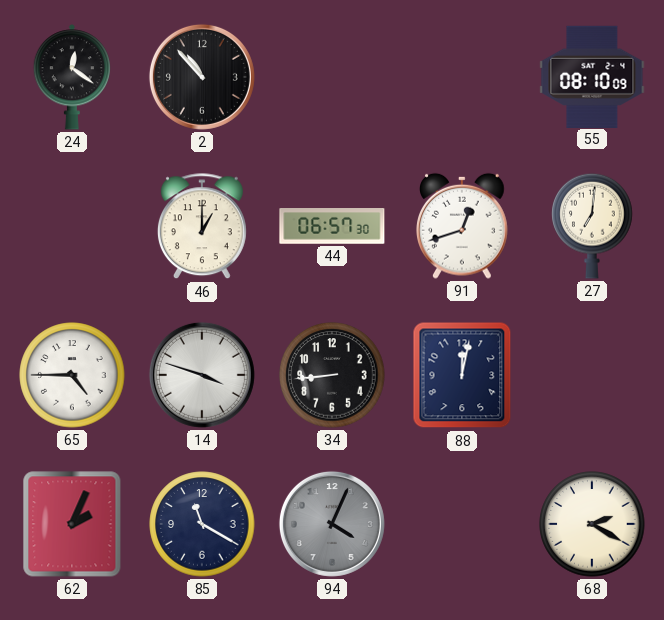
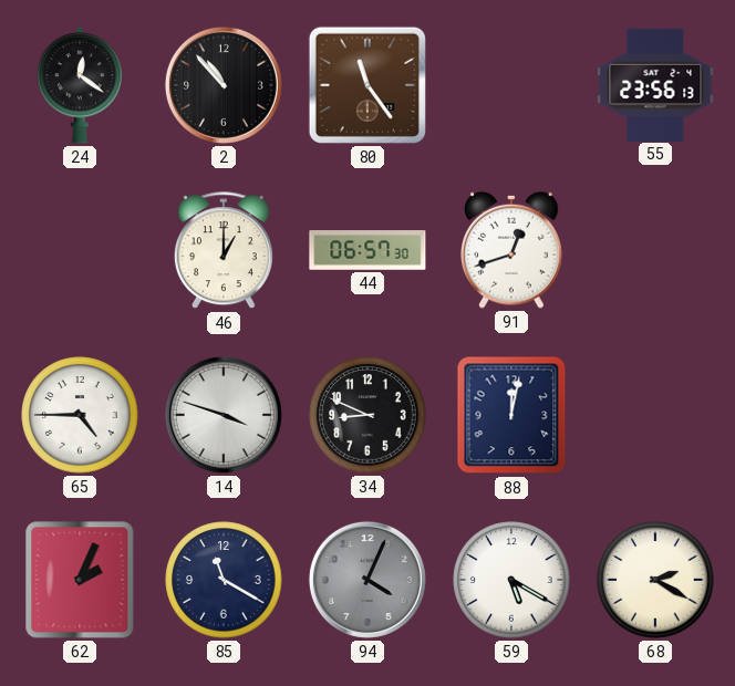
80: none -> 11:24 (367, 85)
55: 08:10 -> 23:56 (655, 84)
27: 7:01 -> none (592, 226)
34: 8:44 -> 8:49 (367, 415)
59: none -> 5:20 (511, 580)
